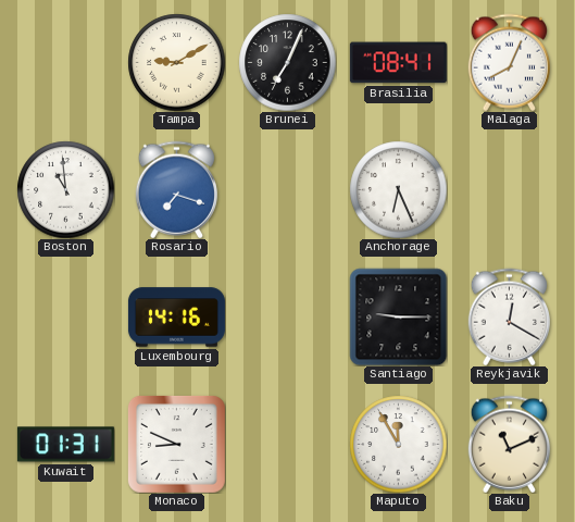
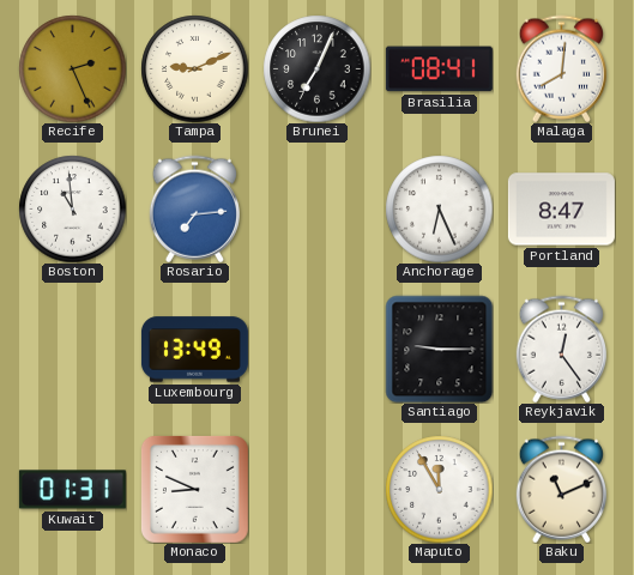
Recife: none -> 2:26 (72, 68)
Tampa: 9:10 -> 9:11 (194, 68)
Malaga: 8:04 -> 8:01 (561, 68)
Rosario: 7:18 -> 7:14 (194, 208)
Portland: none -> 8:47 (561, 210)
Luxembourg: 14:16 -> 13:49 (194, 350)
Reykjavik: 12:20 -> 12:24 (561, 349)
